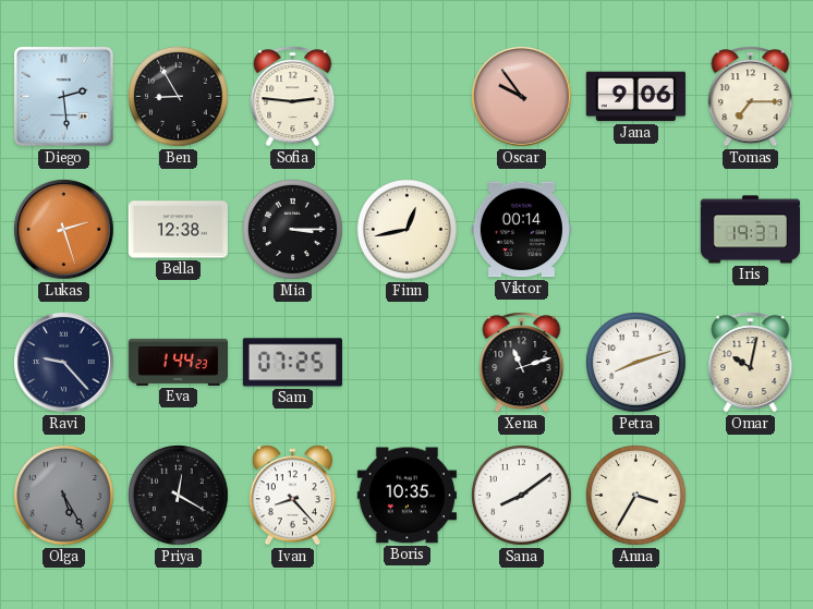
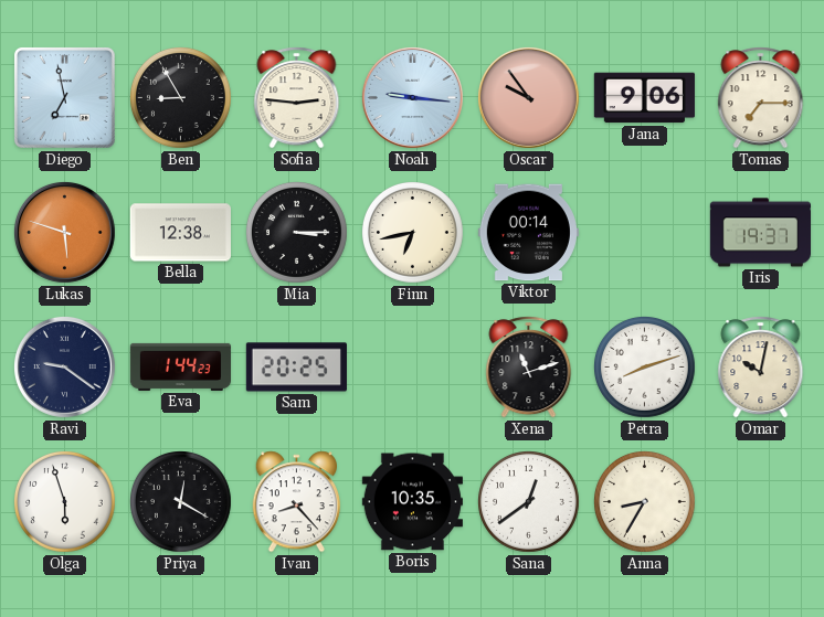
Diego: 2:29 -> 6:58 (64, 97)
Noah: none -> 9:16 (412, 97)
Lukas: 2:27 -> 5:48 (64, 232)
Finn: 12:43 -> 6:43 (413, 233)
Ravi: 9:23 -> 9:21 (64, 366)
Sam: 07:25 -> 20:25 (296, 368)
Olga: 5:25 -> 5:57 (65, 502)
Olga dial: grey -> white (65, 502)
Sana: 8:09 -> 12:39 (529, 502)
Anna: 3:35 -> 8:35 (645, 502)
